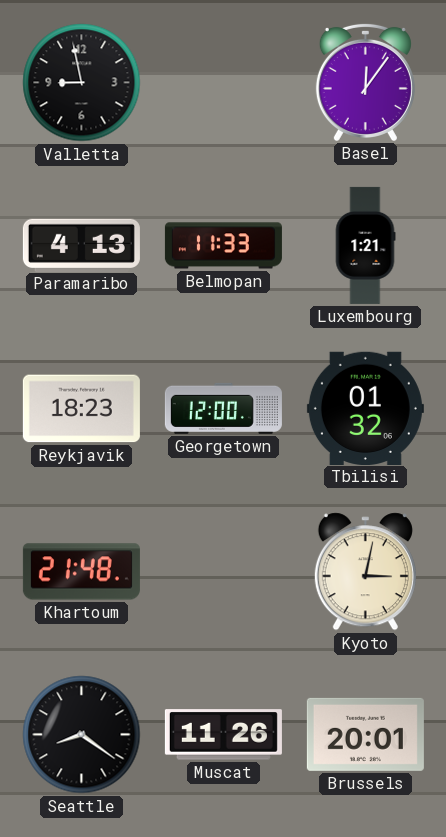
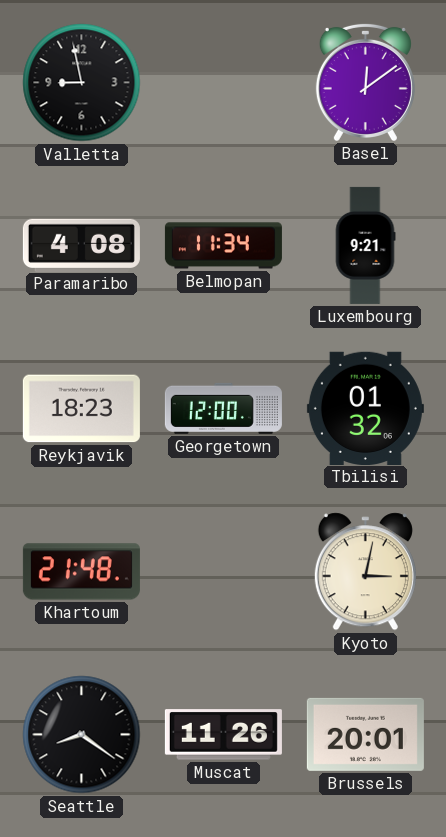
Basel: 12:06 -> 12:09 (365, 82)
Paramaribo: 4:13 -> 4:08 (81, 245)
Belmopan: 11:33 -> 11:34 (223, 246)
Luxembourg: 1:21 -> 9:21 (365, 245)
